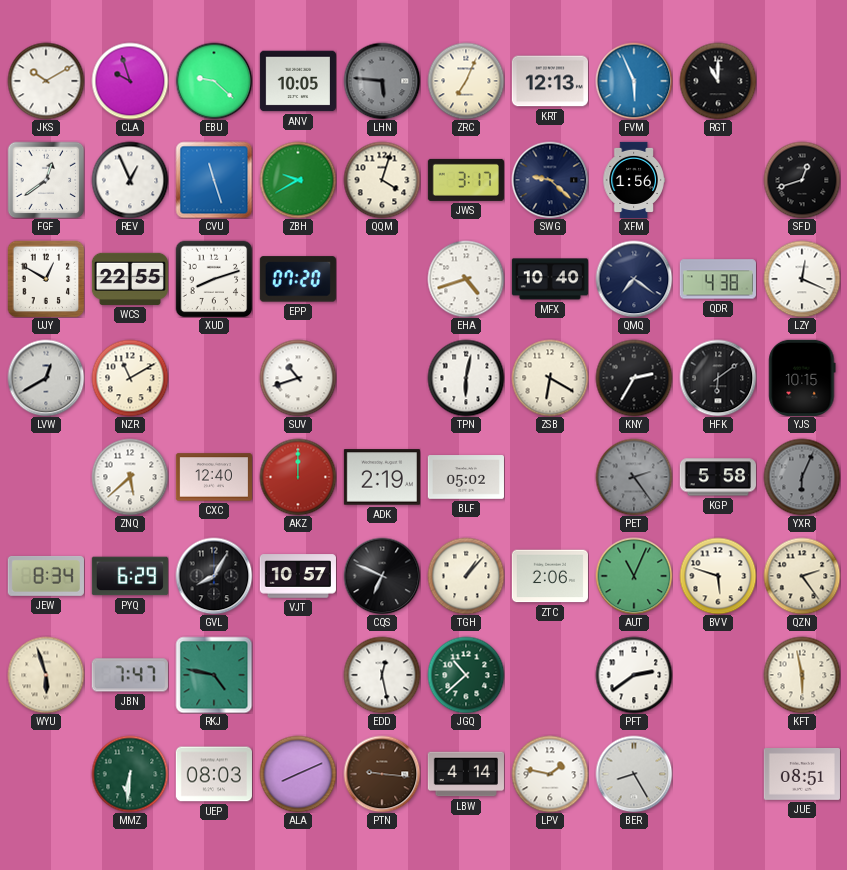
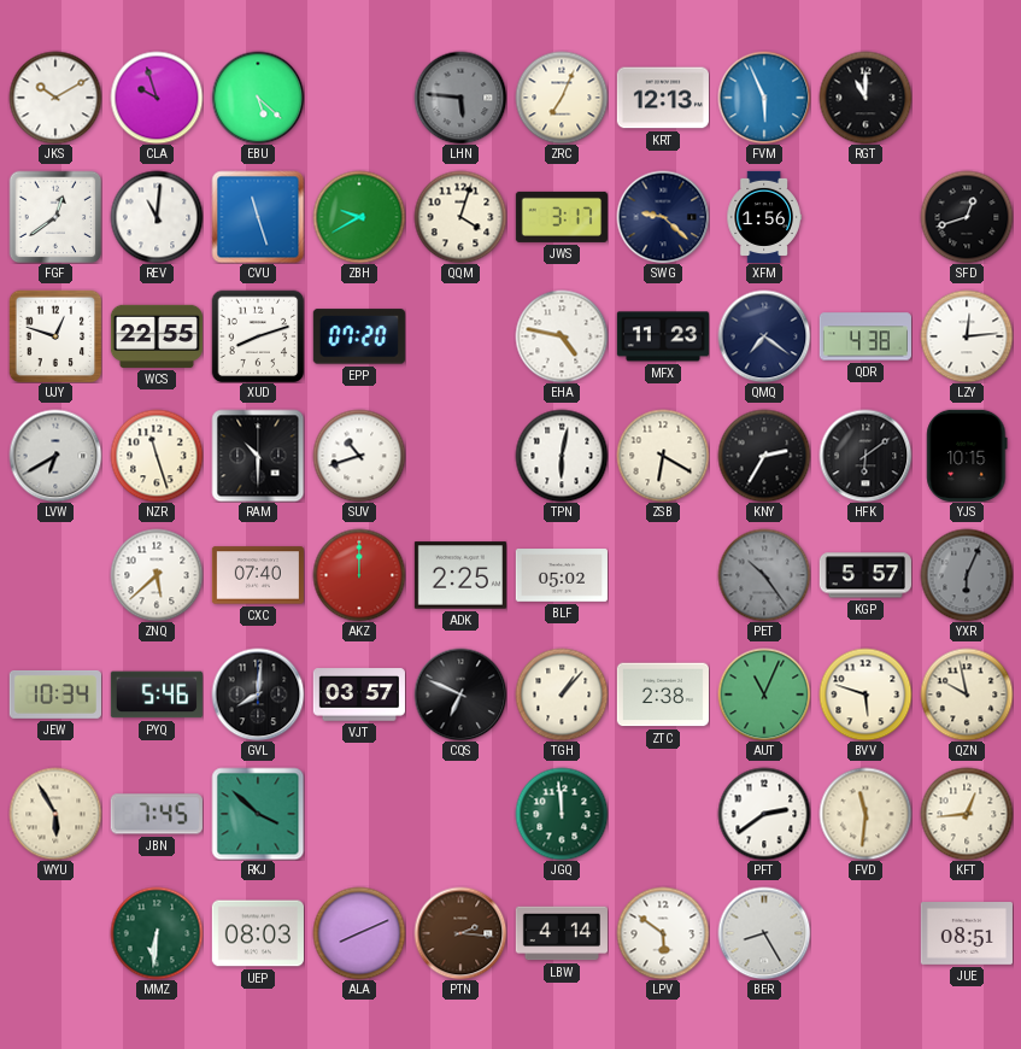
EBU: 9:22 -> 5:22 (258, 98)
ANV: 10:05 -> none (298, 81)
REV: 12:56 -> 11:01 (157, 217)
UJY: 12:50 -> 12:48 (55, 336)
EHA: 4:42 -> 4:47 (562, 336)
MFX: 10:40 -> 11:23 (663, 336)
LZY: 12:19 -> 12:14 (967, 336)
LVW: 12:40 -> 6:40 (55, 456)
NZR: 11:10 -> 11:27 (157, 456)
RAM: none -> 10:30 (258, 456)
CXC: 12:40 -> 07:40 (257, 575)
ADK: 2:19 -> 2:25 (460, 575)
PET: 2:24 -> 10:24 (764, 575)
KGP: 5:58 -> 5:57 (864, 575)
JEW: 8:34 -> 10:34 (55, 695)
PYQ: 6:29 -> 5:46 (157, 695)
GVL: 8:05 -> 8:01 (258, 695)
VJT: 10:57 -> 03:57 (359, 695)
ZTC: 2:06 -> 2:38 (663, 695)
QZN: 2:24 -> 9:58 (967, 695)
WYU: 5:57 -> 5:55 (55, 814)
JBN: 7:47 -> 7:45 (157, 814)
RKJ: 4:47 -> 3:52 (258, 814)
EDD: 12:28 -> none (382, 675)
JGQ: 10:38 -> 11:59 (562, 814)
FVD: none -> 11:31 (865, 814)
KFT: 5:58 -> 12:44 (967, 814)
PTN: 9:16 -> 2:16 (460, 933)
LPV: 1:47 -> 5:51 (663, 933)
